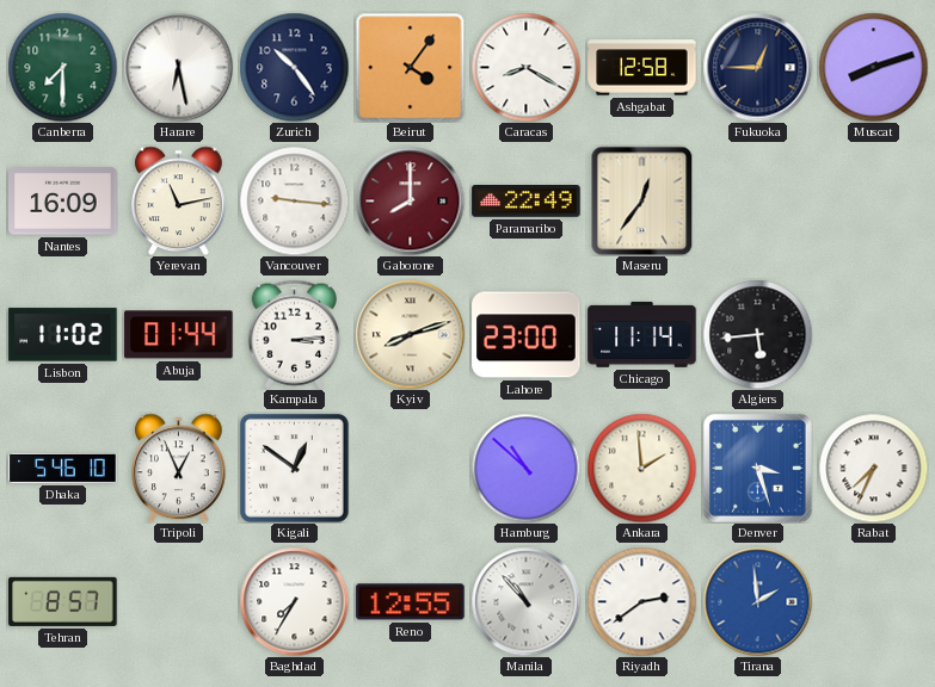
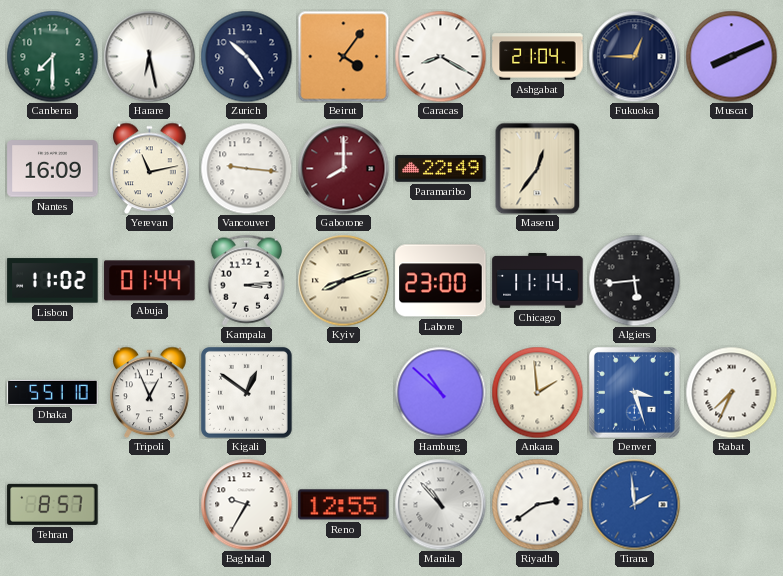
Ashgabat: 12:58 -> 21:04 (538, 57)
Muscat: 8:12 -> 8:11 (731, 56)
Dhaka: 5:46 -> 5:51 (53, 392)
Baghdad: 7:35 -> 9:35 (246, 504)
